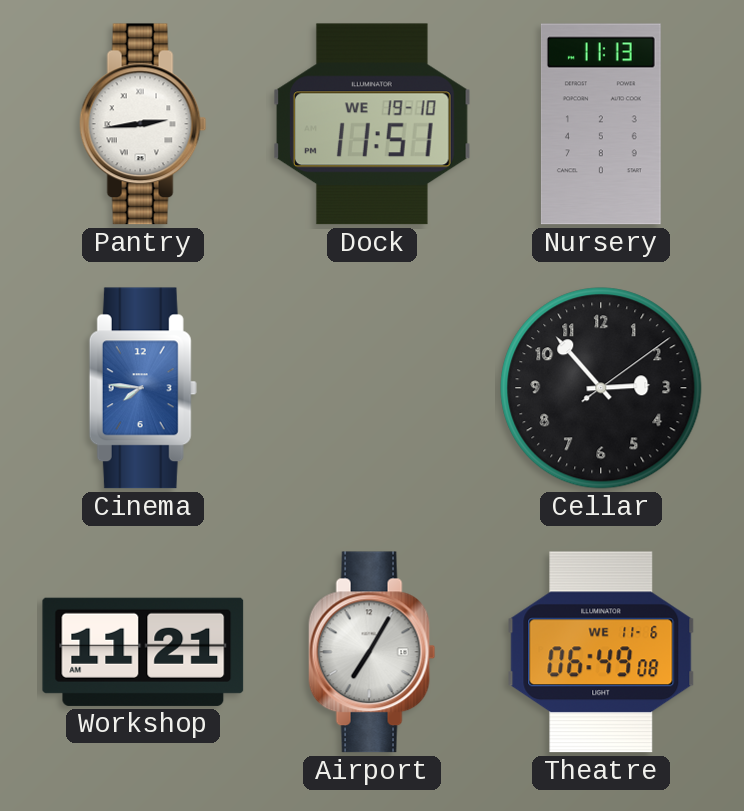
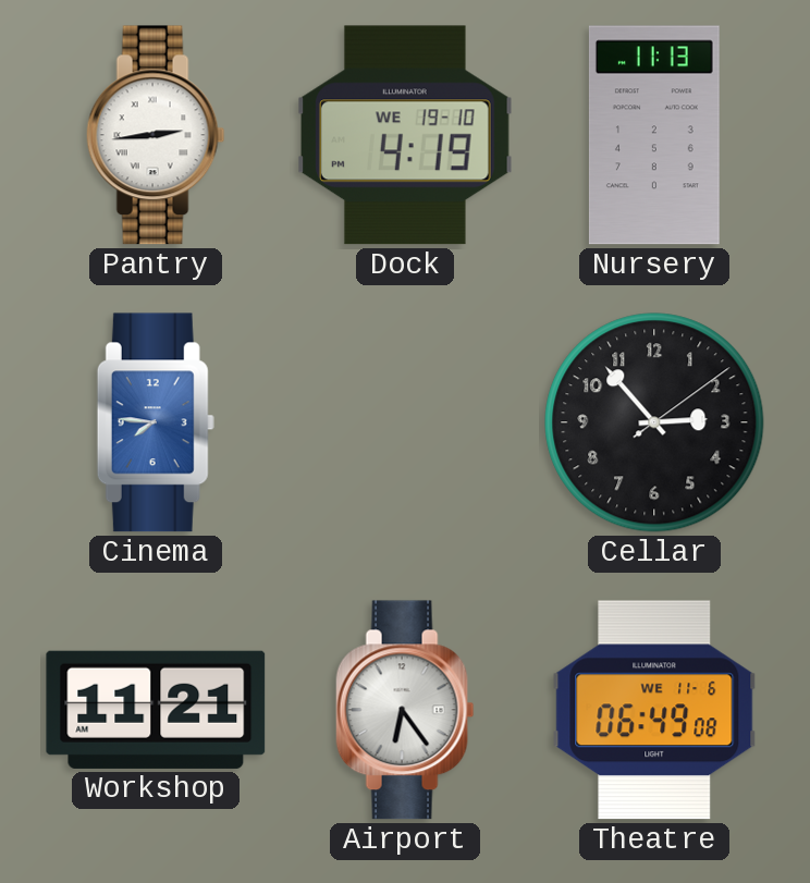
Dock: 11:51 -> 4:19 (406, 135)
Airport: 7:05 -> 6:24 (405, 710)
